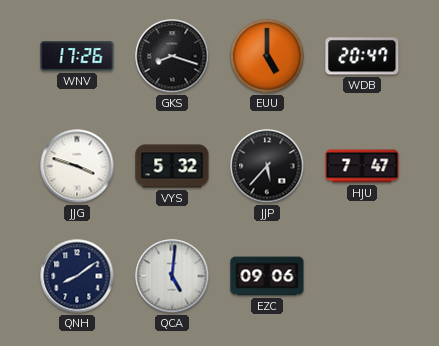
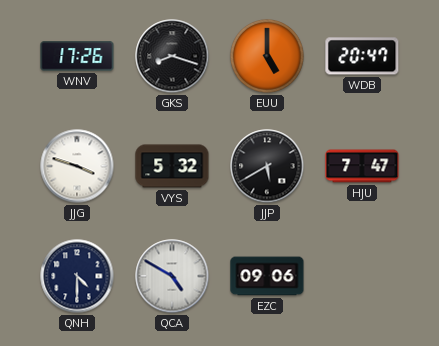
JJP: 5:37 -> 5:40 (267, 166)
QNH: 8:09 -> 4:30 (77, 276)
QCA: 5:01 -> 4:50 (172, 276)
